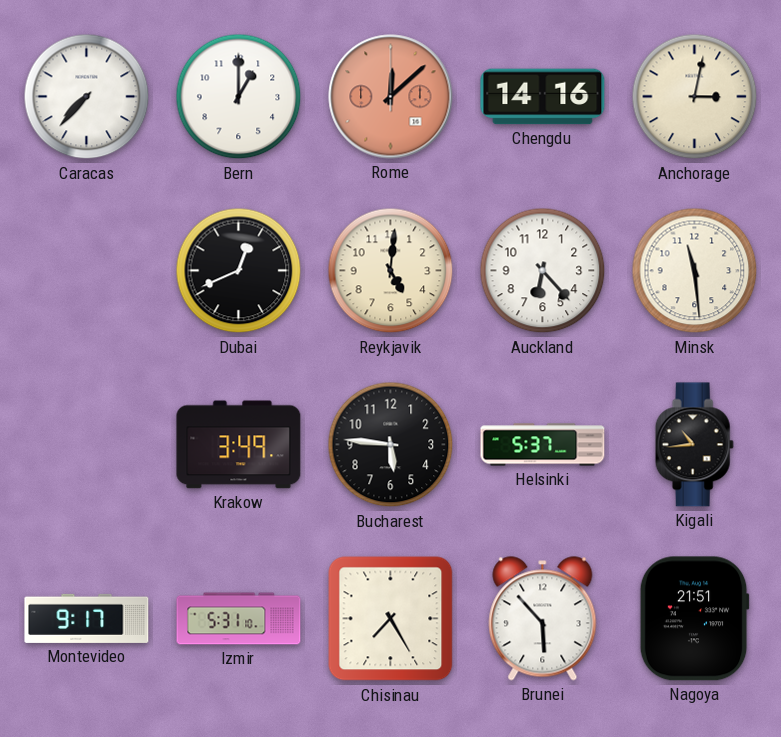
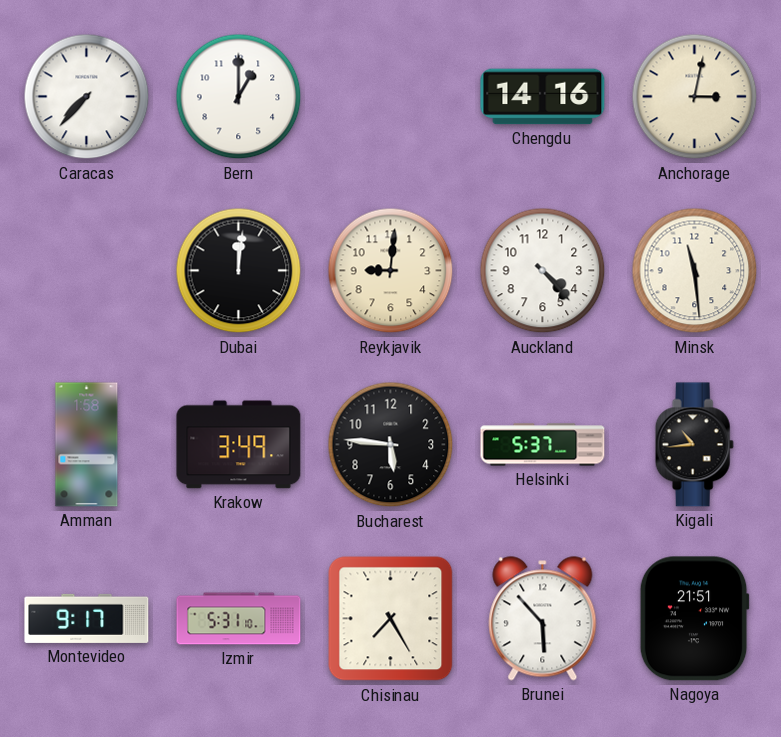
Rome: 12:08 -> none (391, 97)
Dubai: 12:41 -> 12:01 (239, 271)
Reykjavik: 5:01 -> 9:01 (391, 271)
Auckland: 6:23 -> 4:23 (543, 271)
Amman: none -> 1:58 (87, 445)
